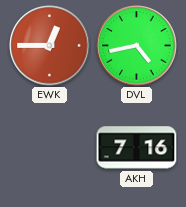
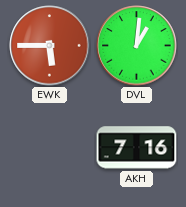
EWK: 12:45 -> 5:45 (50, 46)
DVL: 4:43 -> 1:01 (137, 46)
